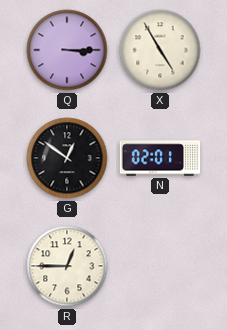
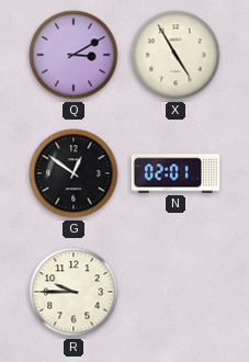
Q: 3:15 -> 3:10 (73, 55)
R: 12:45 -> 9:45 (73, 292)
